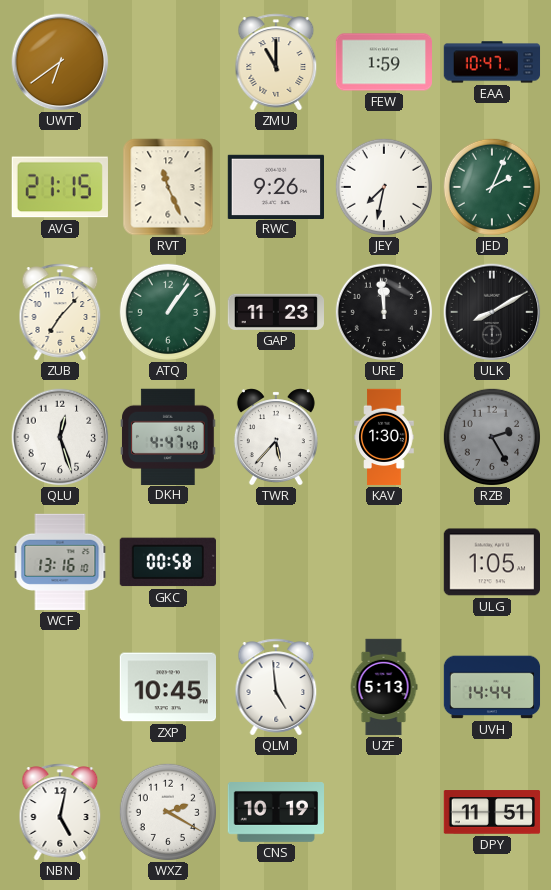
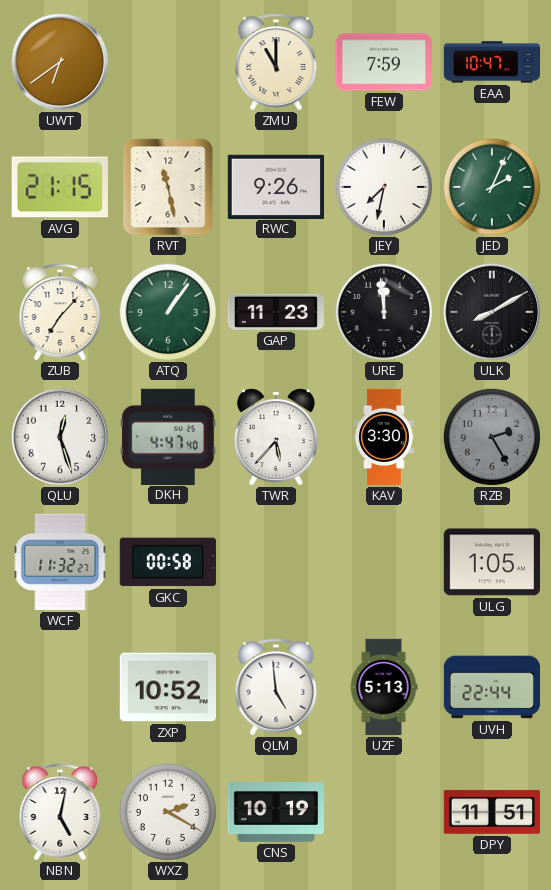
FEW: 1:59 -> 7:59 (383, 62)
RVT: 11:26 -> 11:28 (168, 187)
KAV: 1:30 -> 3:30 (384, 437)
WCF: 13:16 -> 11:32 (60, 562)
ZXP: 10:45 -> 10:52 (167, 687)
UVH: 14:44 -> 22:44 (492, 687)
